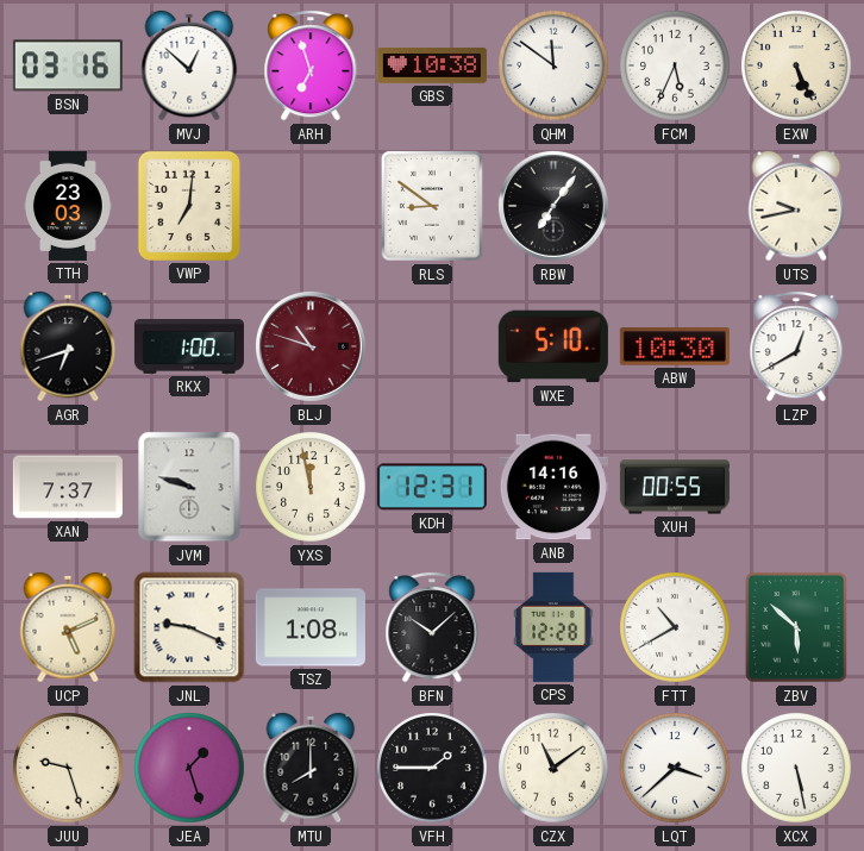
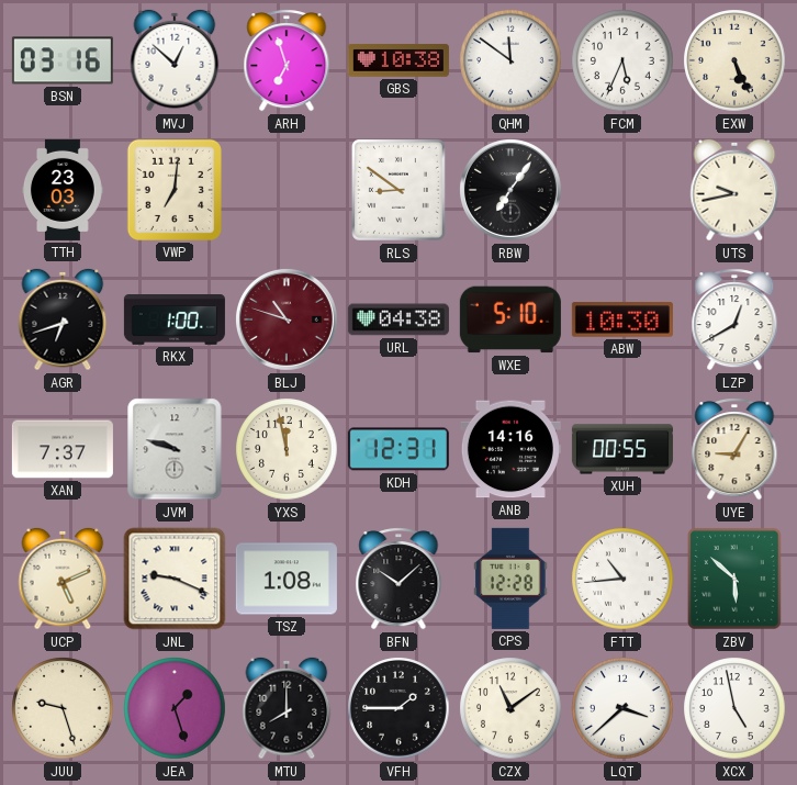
URL: none -> 04:38 (398, 319)
UYE: none -> 9:05 (734, 449)
FTT: 10:40 -> 10:44 (622, 579)
XCX: 5:28 -> 4:58 (734, 708)
